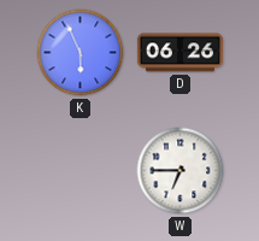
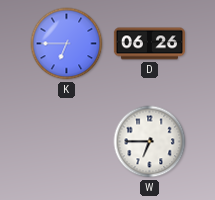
K: 5:56 -> 6:45 (67, 44)
